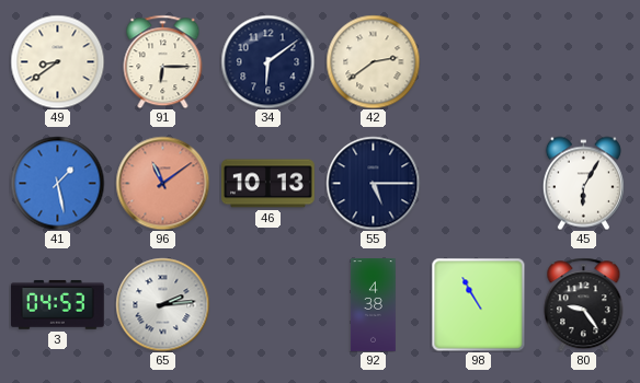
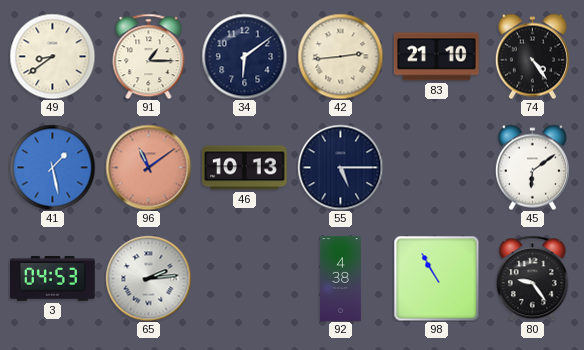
91: 6:15 -> 1:15 (149, 56)
42: 2:39 -> 2:44 (340, 56)
83: none -> 21:10 (437, 57)
74: none -> 4:24 (532, 56)
45: 6:05 -> 6:09 (532, 167)
